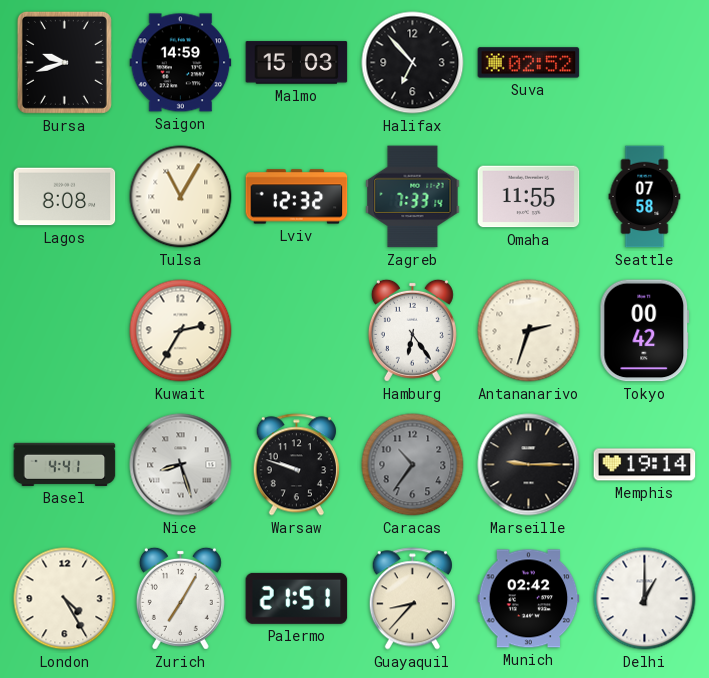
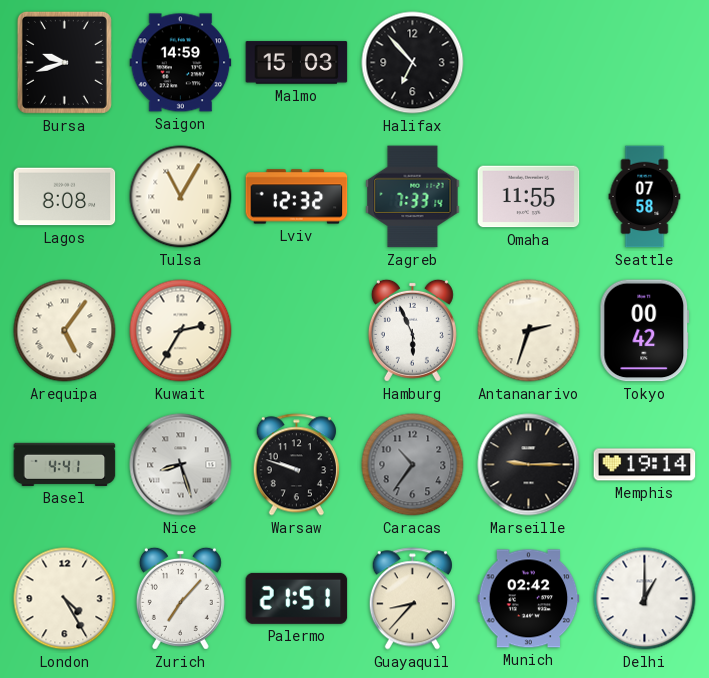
Suva: 02:52 -> none (529, 63)
Arequipa: none -> 5:06 (65, 331)
Hamburg: 6:24 -> 5:56 (412, 330)
Zurich: 7:05 -> 7:07 (180, 598)
